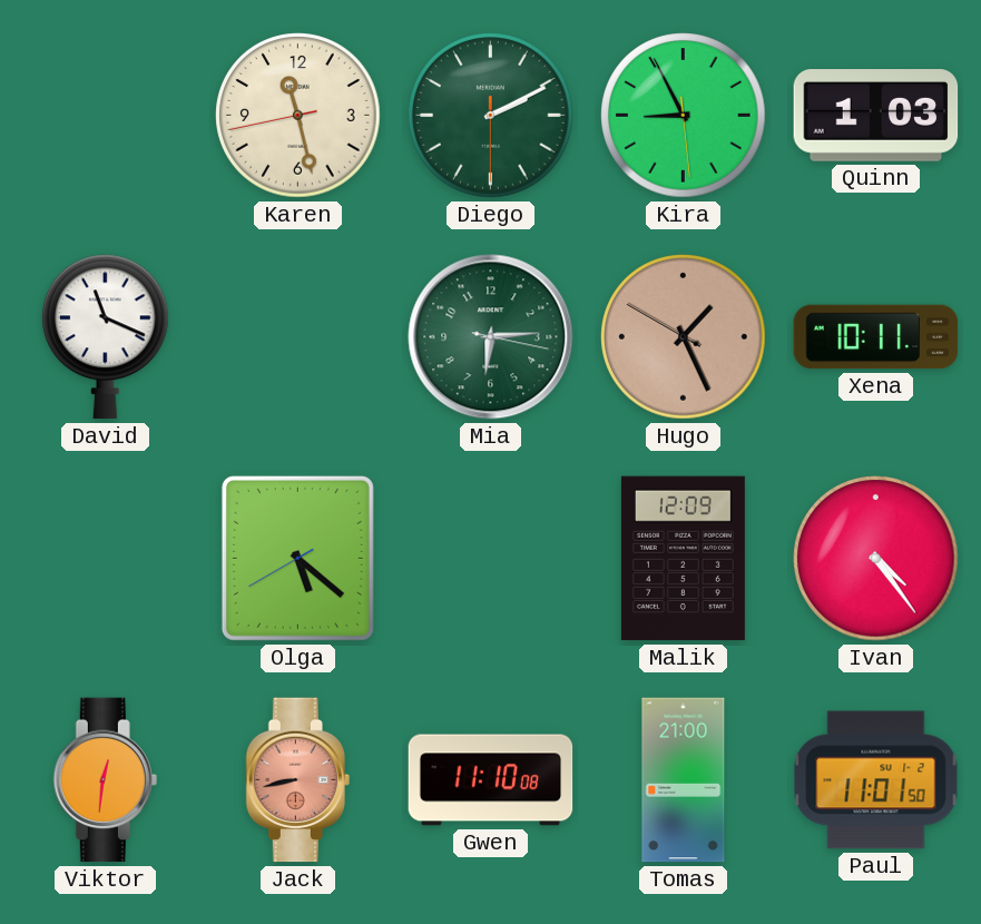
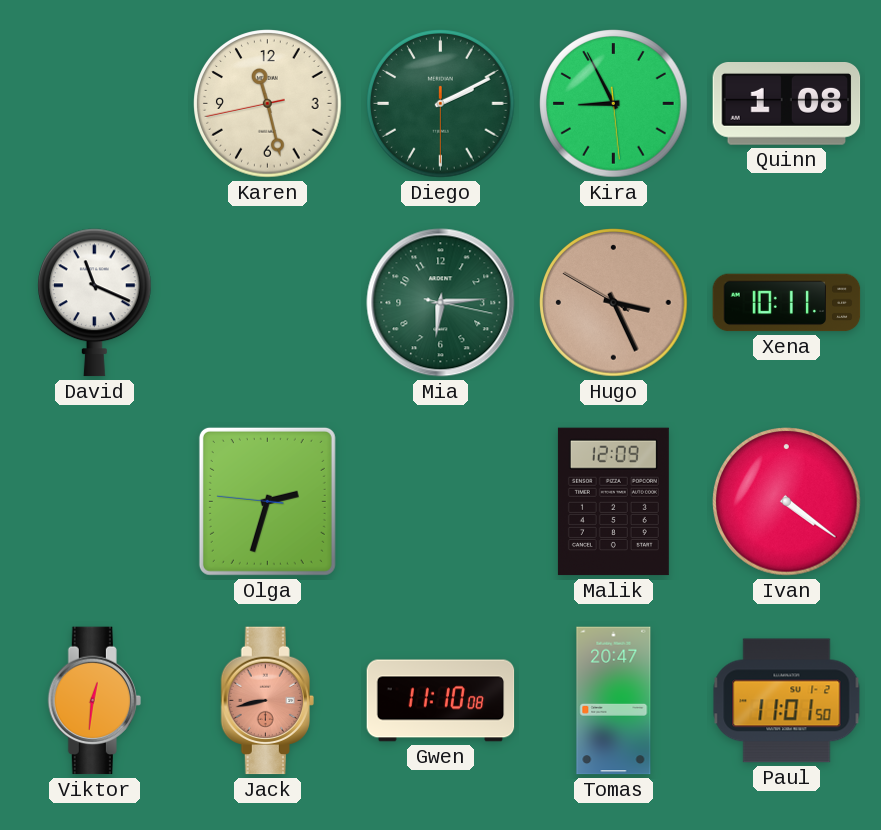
Quinn: 1:03 -> 1:08 (787, 104)
Hugo: 1:25 -> 3:25 (614, 303)
Olga: 5:21 -> 2:32 (267, 501)
Ivan: 4:24 -> 4:21 (787, 502)
Tomas: 21:00 -> 20:47 (614, 701)
